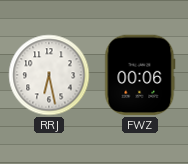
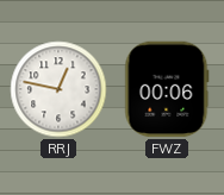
RRJ: 6:28 -> 12:47 (58, 89)
